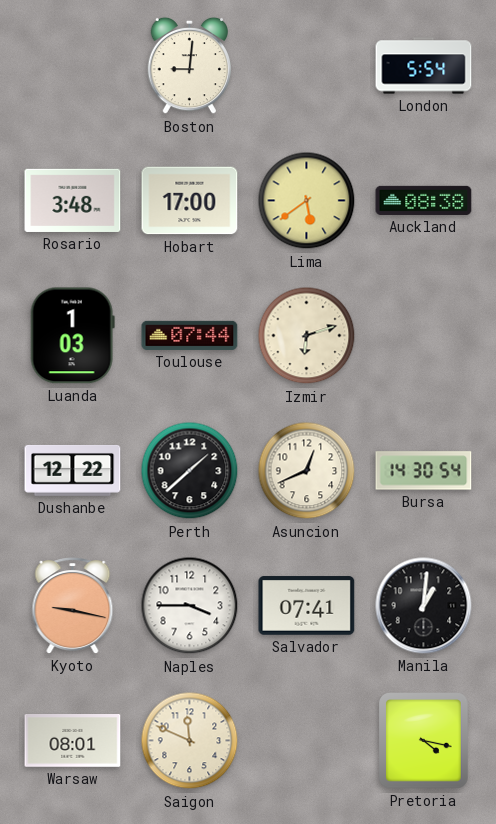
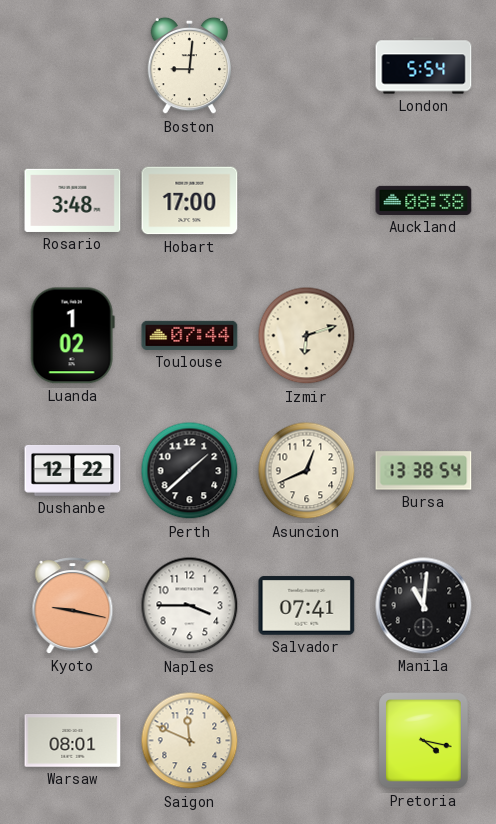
Lima: 5:39 -> none (307, 201)
Luanda: 1:03 -> 1:02 (72, 336)
Bursa: 14:30 -> 13:38 (424, 471)
Manila: 1:01 -> 11:01 (424, 606)
